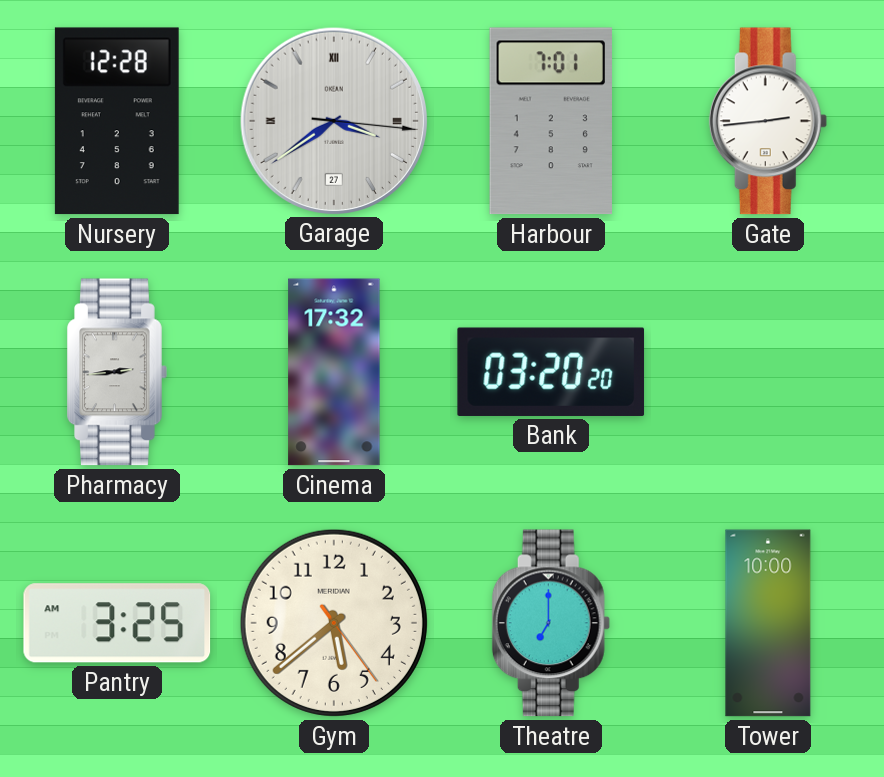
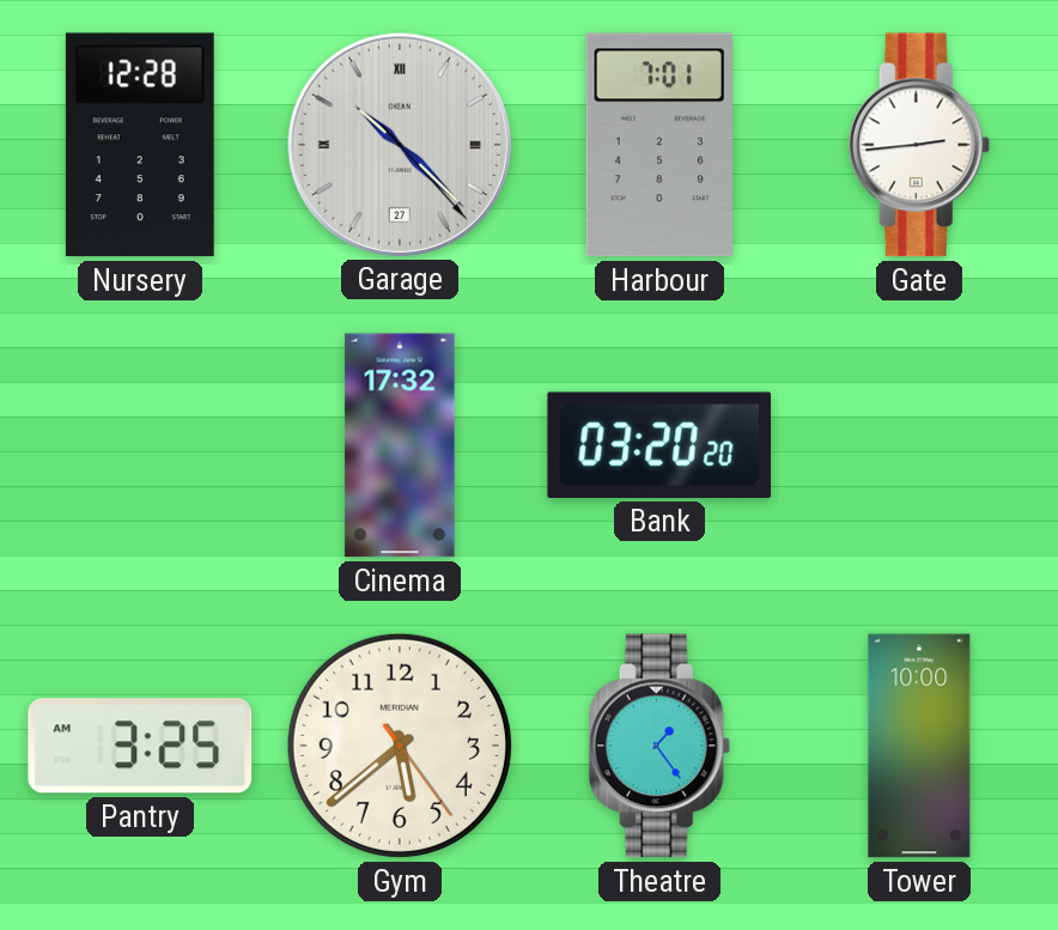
Garage: 3:39 -> 10:22 (399, 144)
Pharmacy: 2:44 -> none (117, 372)
Theatre: 7:00 -> 1:24 (659, 746)
